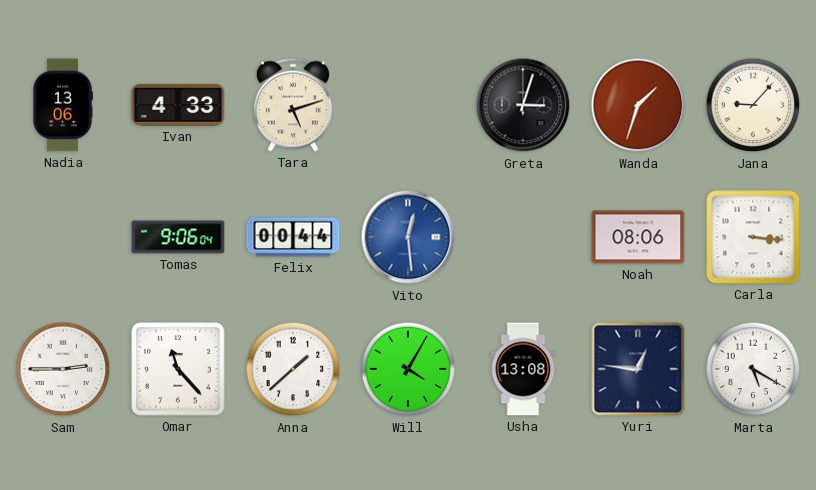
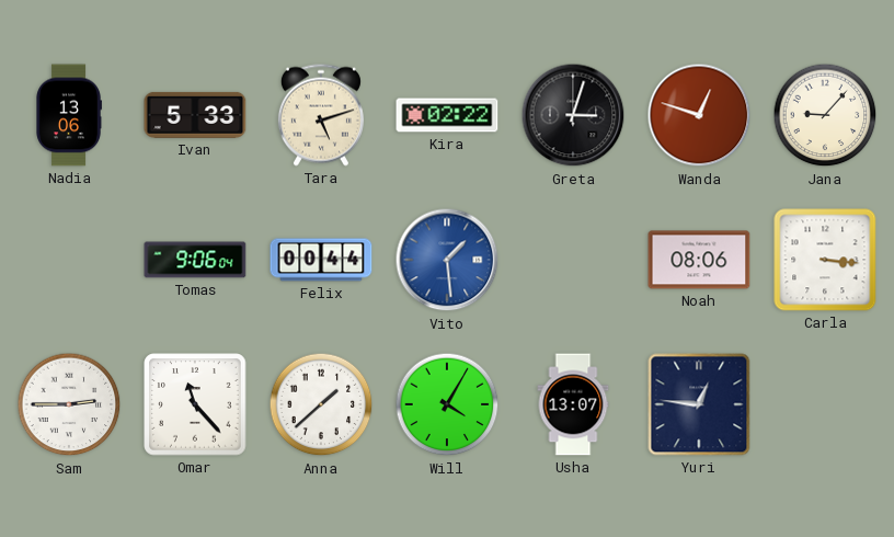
Ivan: 4:33 -> 5:33 (195, 115)
Kira: none -> 02:22 (447, 115)
Wanda: 1:33 -> 12:48 (699, 115)
Vito: 12:29 -> 1:29 (447, 260)
Usha: 13:08 -> 13:07 (573, 404)
Marta: 5:20 -> none (753, 369)
